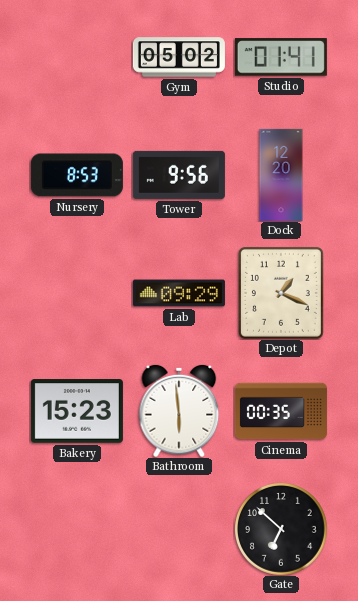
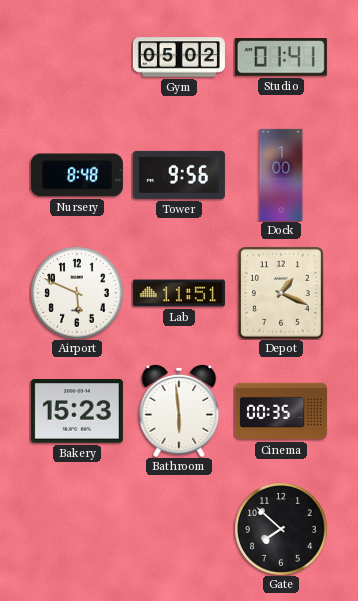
Nursery: 8:53 -> 8:48 (77, 175)
Dock: 12:20 -> 1:00 (281, 175)
Airport: none -> 5:49 (77, 293)
Lab: 09:29 -> 11:51 (179, 293)
Gate: 6:52 -> 7:52 (281, 529)
